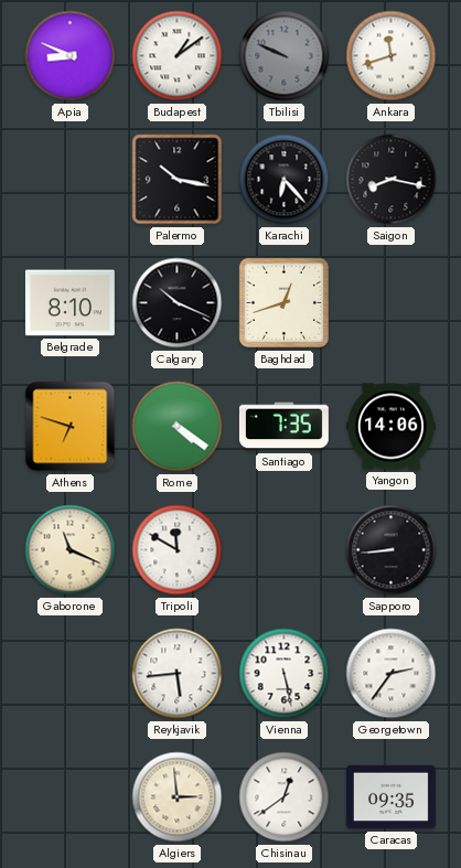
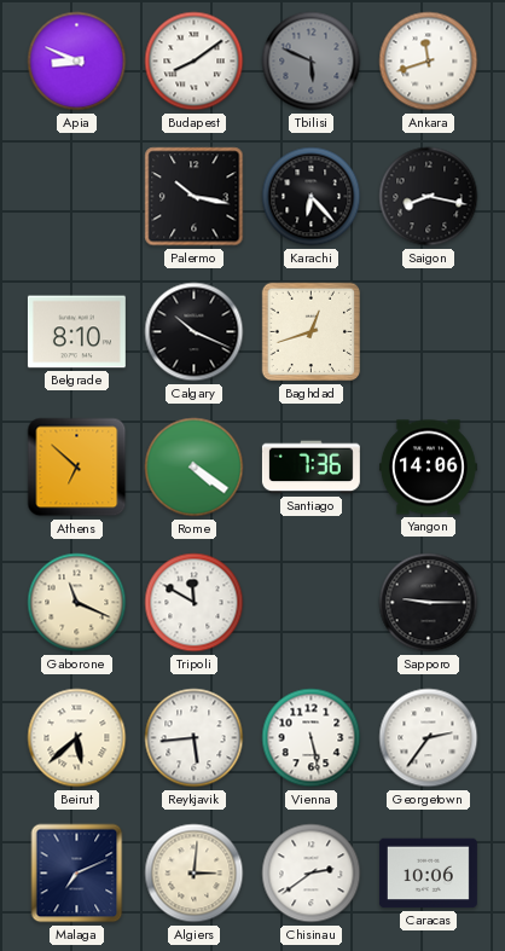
Budapest: 1:09 -> 8:09 (195, 62)
Tbilisi: 9:49 -> 5:49 (312, 62)
Athens: 6:48 -> 6:52 (77, 468)
Santiago: 7:35 -> 7:36 (310, 468)
Sapporo: 8:44 -> 9:15 (429, 603)
Beirut: none -> 5:38 (77, 738)
Malaga: none -> 7:11 (77, 874)
Algiers: 2:59 -> 3:01 (195, 874)
Chisinau: 12:39 -> 2:39 (312, 874)
Caracas: 09:35 -> 10:06 (428, 874)
